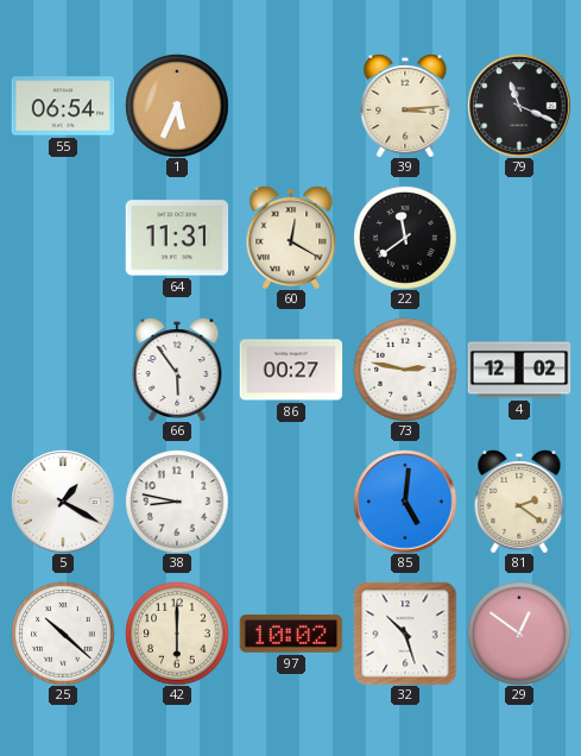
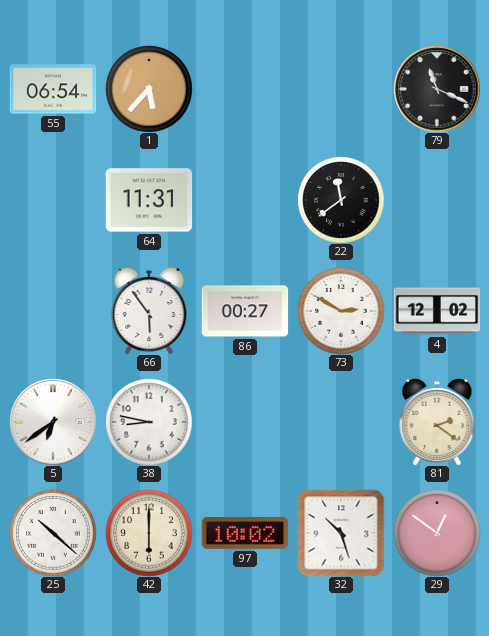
1: 5:34 -> 5:37 (149, 89)
39: 3:14 -> none (405, 106)
60: 12:20 -> none (291, 238)
73: 2:47 -> 2:50 (341, 311)
5: 1:20 -> 6:39 (53, 422)
85: 5:01 -> none (405, 502)
